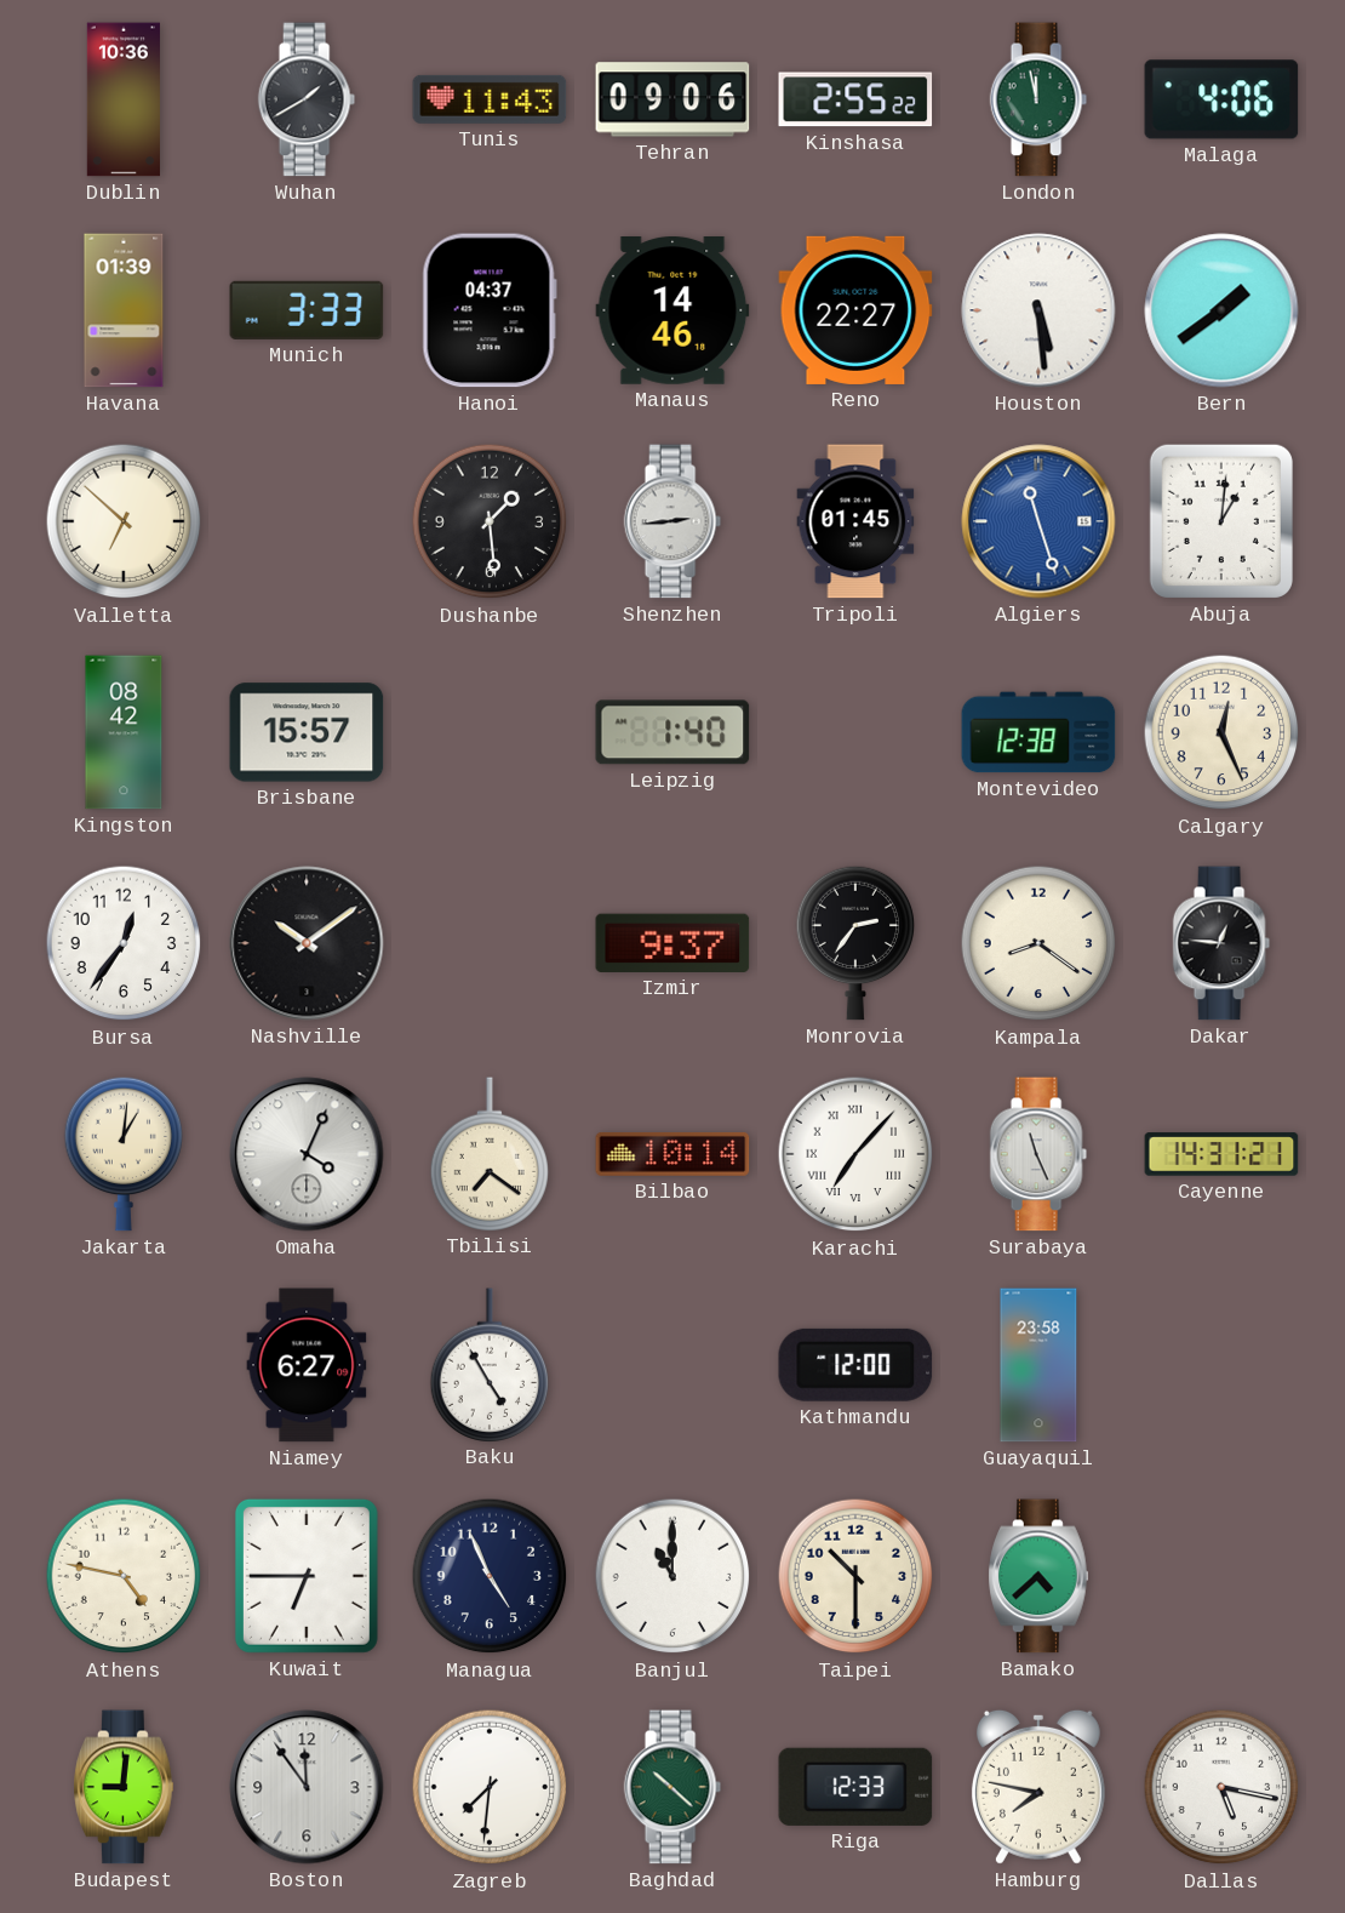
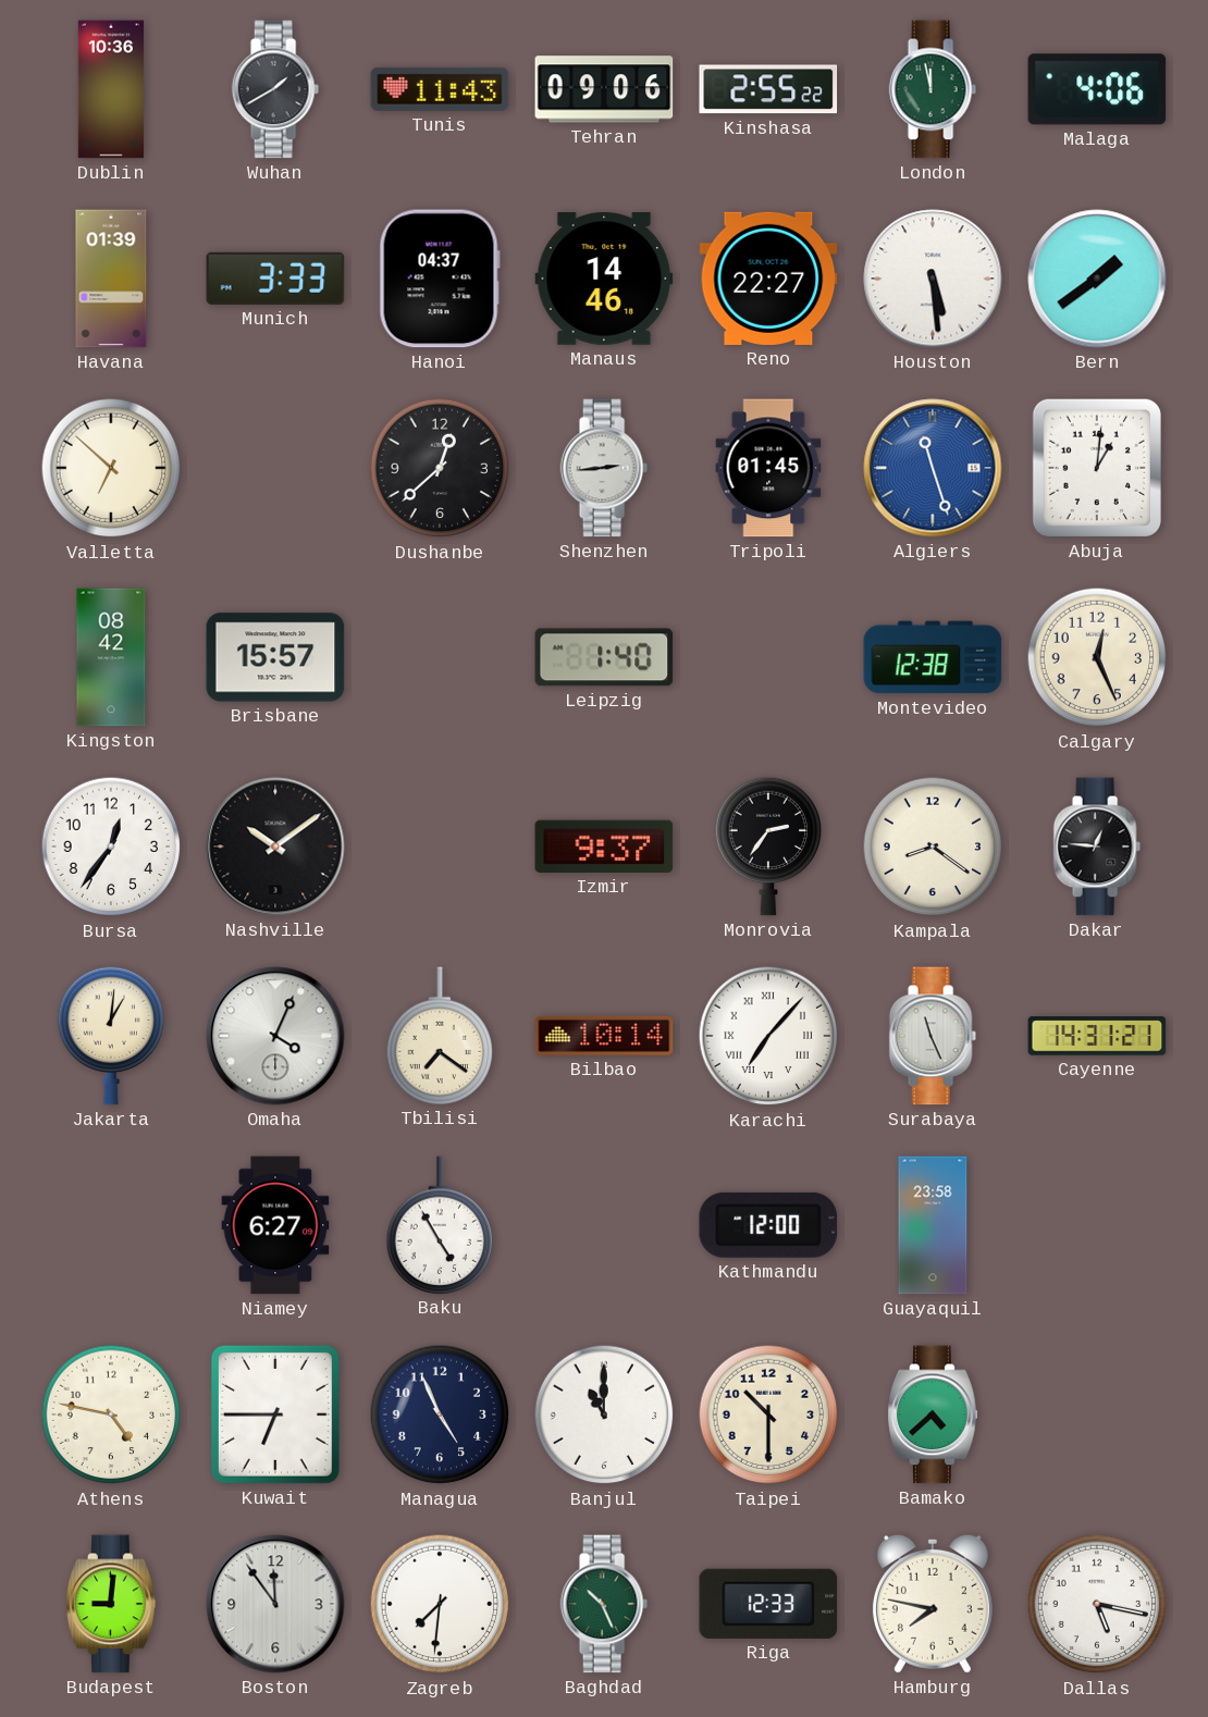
Dushanbe: 1:29 -> 12:38 (440, 468)
Baghdad: 10:22 -> 10:26 (604, 1604)
